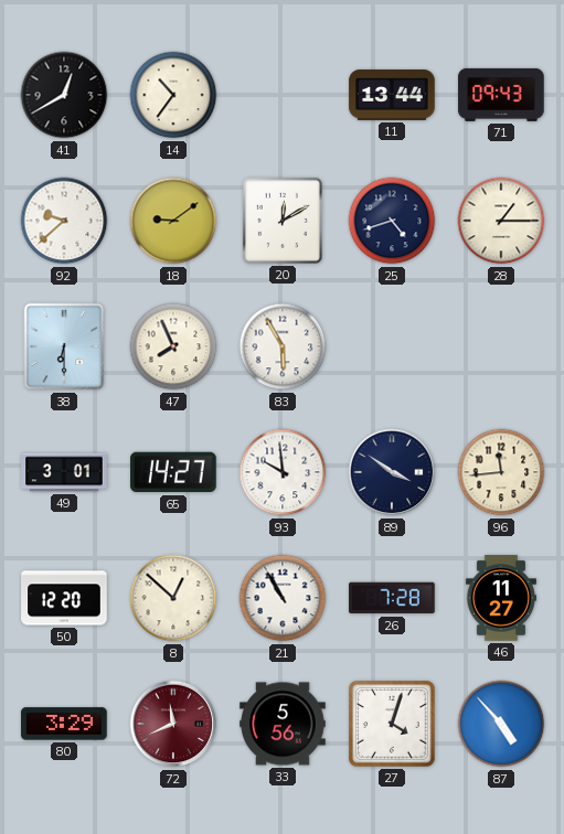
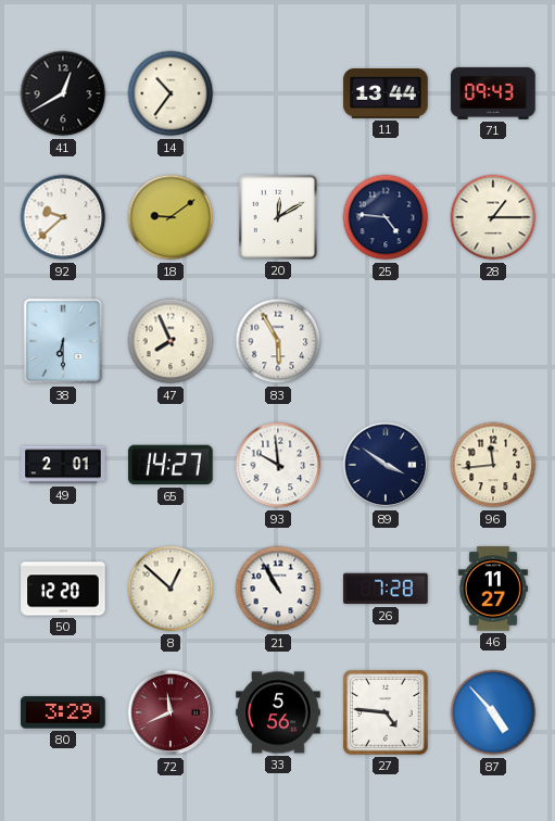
25: 4:42 -> 4:46 (386, 217)
49: 3:01 -> 2:01 (63, 465)
27: 4:03 -> 4:46 (386, 712)
